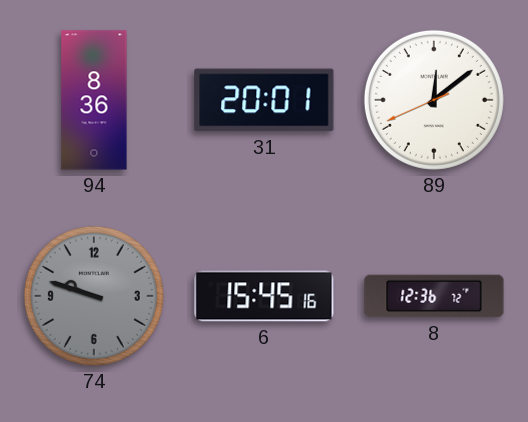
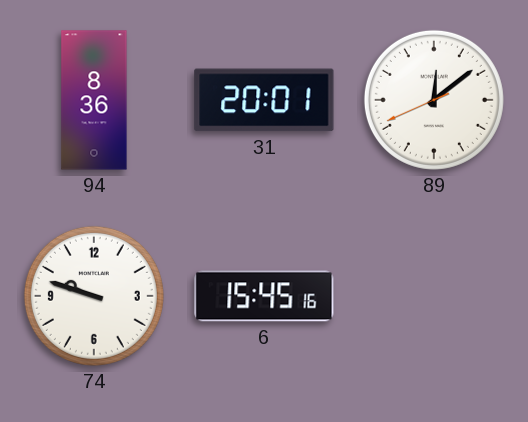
74 dial: grey -> white (94, 296)
8: 12:36 -> none (434, 296)
